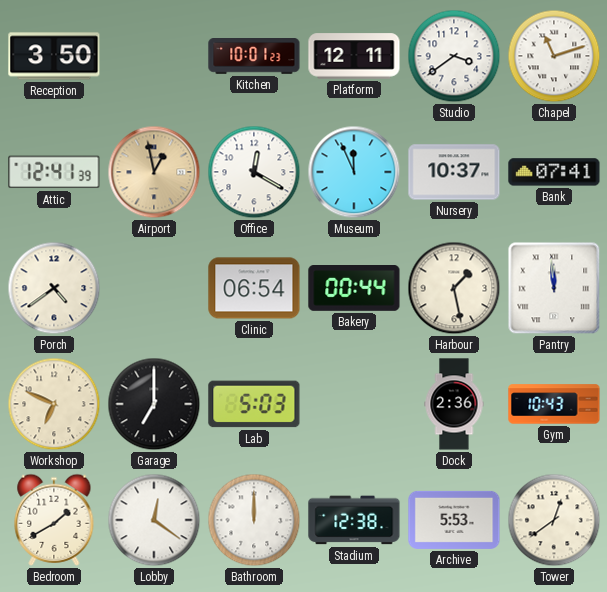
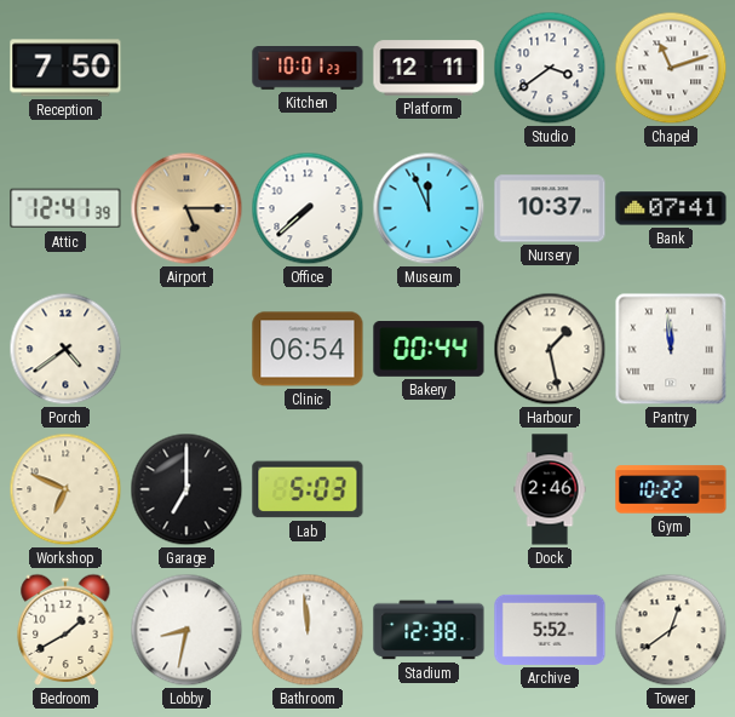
Reception: 3:50 -> 7:50 (65, 68)
Airport: 12:58 -> 5:15 (186, 208)
Office: 12:20 -> 7:38 (308, 208)
Dock: 2:36 -> 2:46 (550, 489)
Gym: 10:43 -> 10:22 (671, 489)
Lobby: 12:21 -> 8:32 (186, 630)
Bathroom: 12:00 -> 11:59 (308, 630)
Archive: 5:53 -> 5:52 (550, 630)
